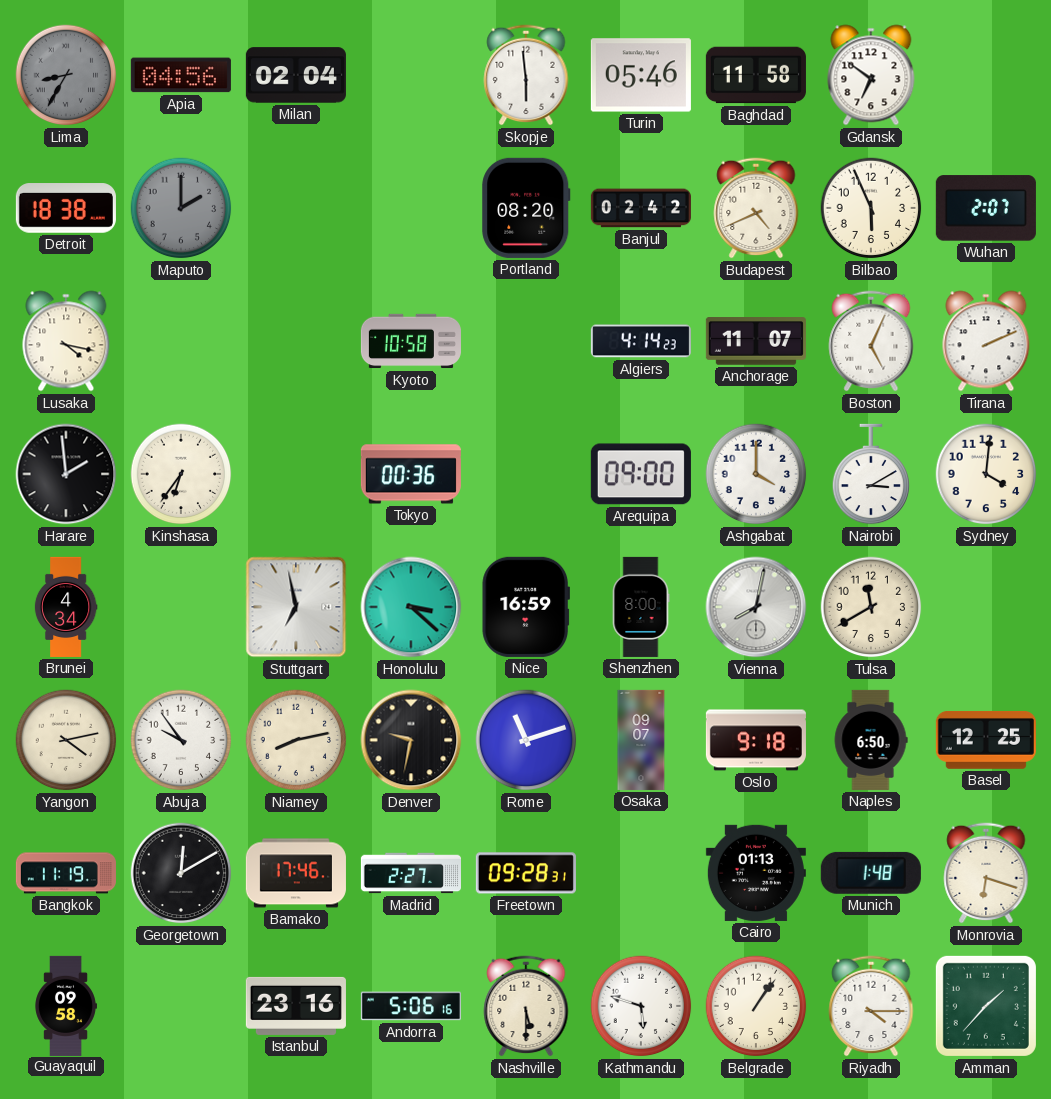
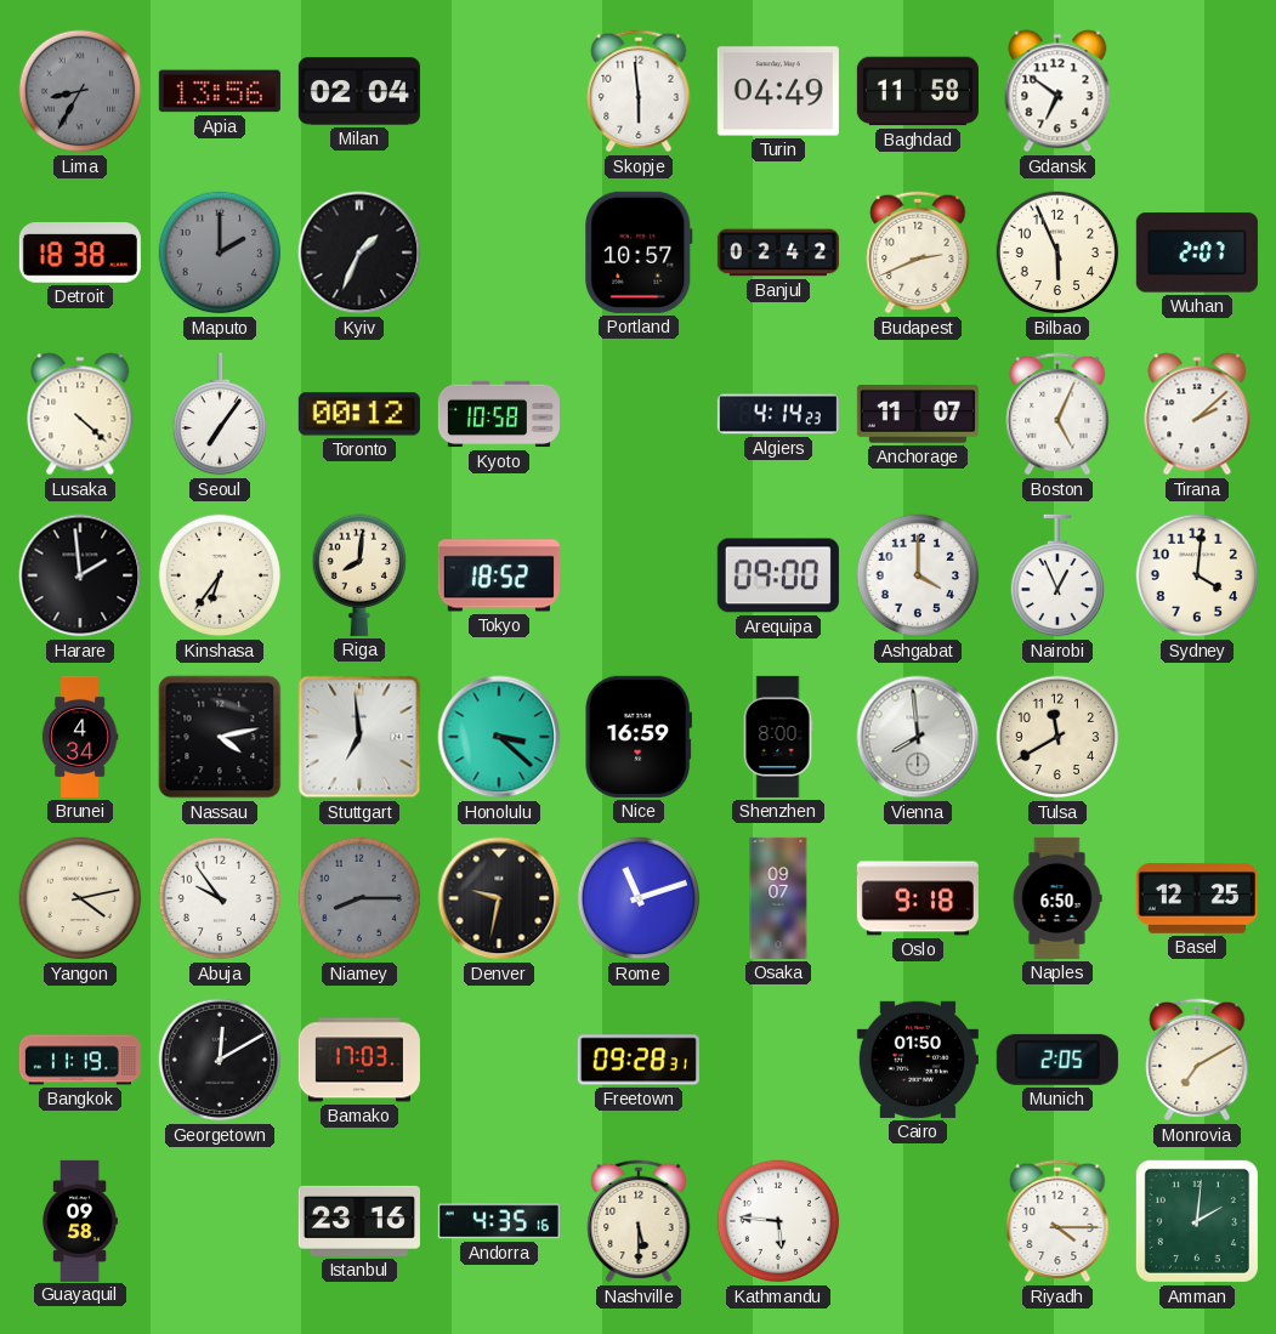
Apia: 04:56 -> 13:56 (220, 91)
Turin: 05:46 -> 04:49 (778, 91)
Kyiv: none -> 1:34 (359, 252)
Portland: 08:20 -> 10:57 (639, 252)
Budapest: 4:41 -> 2:41 (918, 252)
Lusaka: 4:17 -> 4:22 (80, 414)
Seoul: none -> 7:06 (220, 414)
Toronto: none -> 00:12 (359, 414)
Tirana: 2:11 -> 2:08 (1197, 414)
Riga: none -> 8:01 (359, 575)
Tokyo: 00:36 -> 18:52 (499, 575)
Nairobi: 3:10 -> 12:56 (1057, 575)
Nassau: none -> 4:13 (220, 737)
Stuttgart: 6:58 -> 6:59 (359, 737)
Vienna: 8:02 -> 7:59 (918, 737)
Niamey: 8:13 -> 8:15 (359, 898)
Niamey dial: cream -> grey (359, 898)
Bamako: 17:46 -> 17:03 (359, 1060)
Madrid: 2:27 -> none (411, 873)
Cairo: 01:13 -> 01:50 (918, 1060)
Munich: 1:48 -> 2:05 (1057, 1060)
Monrovia: 6:18 -> 7:10 (1197, 1060)
Andorra: 5:06 -> 4:35 (499, 1221)
Kathmandu: 5:48 -> 5:46 (778, 1221)
Belgrade: 1:06 -> none (756, 1006)
Amman: 1:37 -> 2:01 (1197, 1221)
